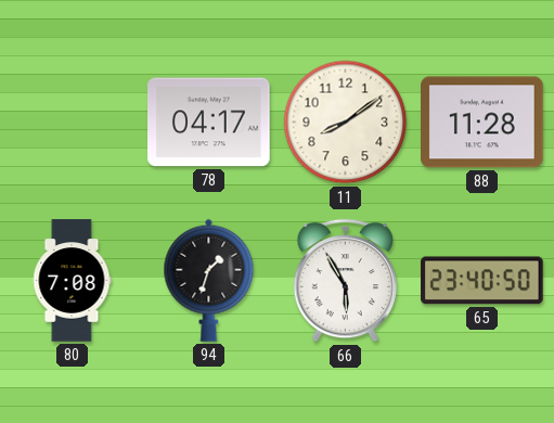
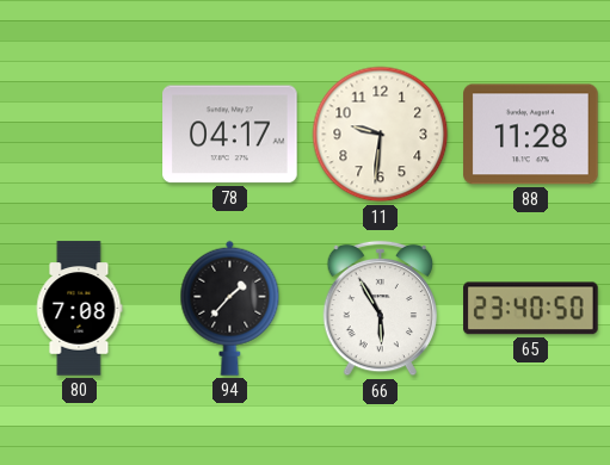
11: 8:09 -> 9:31 (381, 135)
94: 1:33 -> 1:37 (230, 308)
